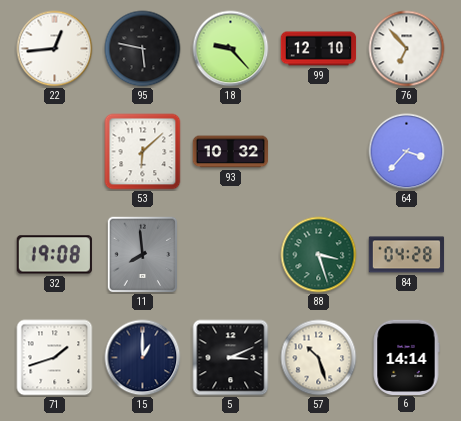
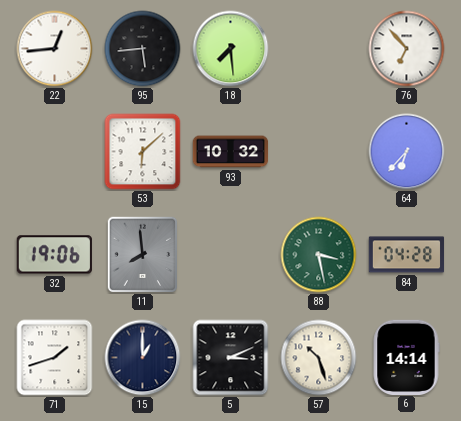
95: 5:47 -> 5:44 (143, 49)
18: 9:23 -> 7:29 (231, 49)
99: 12:10 -> none (319, 49)
64: 3:37 -> 6:37 (407, 152)
32: 19:08 -> 19:06 (54, 255)
88: 3:27 -> 3:28 (319, 255)
